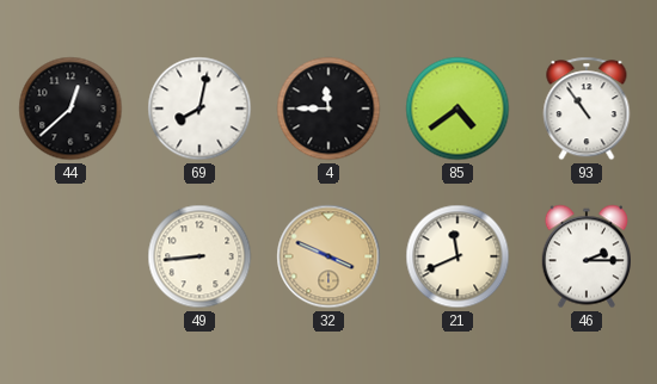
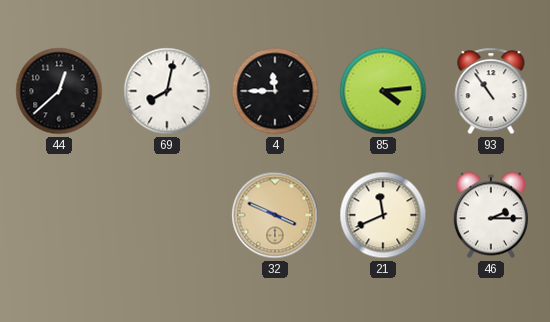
85: 4:39 -> 4:14 (383, 91)
49: 8:44 -> none (199, 256)
